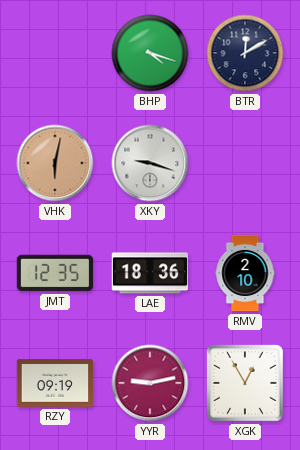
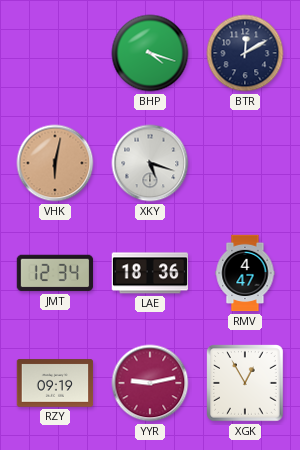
XKY: 9:18 -> 5:18 (150, 163)
JMT: 12:35 -> 12:34 (55, 273)
RMV: 2:10 -> 4:47 (245, 273)
